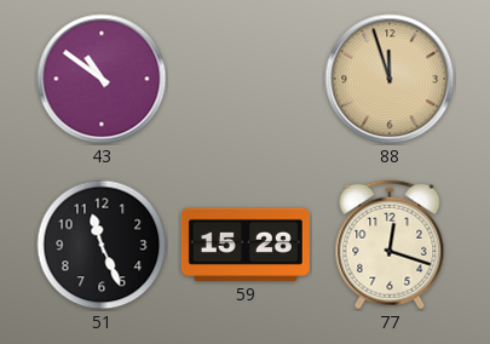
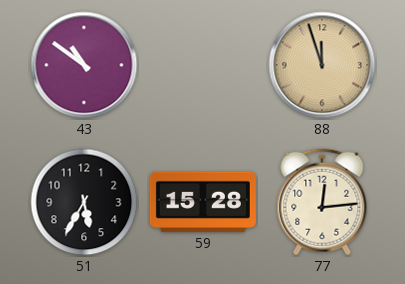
51: 11:26 -> 5:35 (84, 202)
77: 12:18 -> 12:14 (322, 202)
